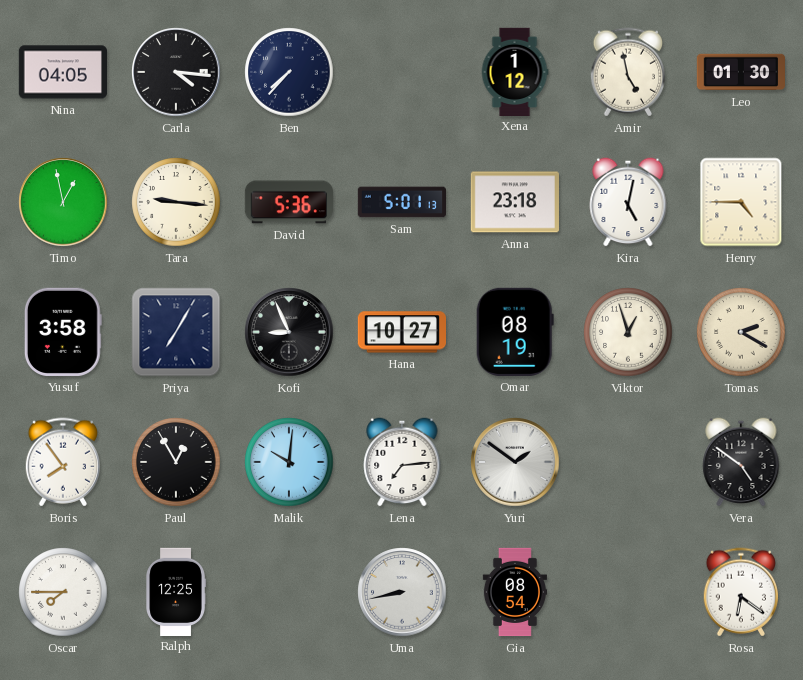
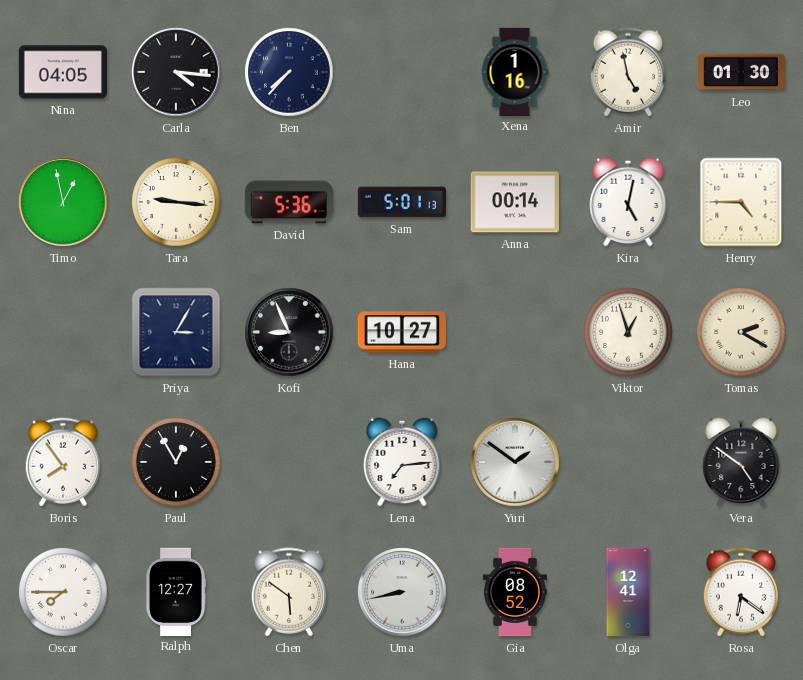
Xena: 1:12 -> 1:16 (515, 71)
Anna: 23:18 -> 00:14 (515, 202)
Yusuf: 3:58 -> none (63, 332)
Priya: 7:05 -> 3:05 (176, 332)
Omar: 08:19 -> none (515, 332)
Malik: 10:01 -> none (289, 462)
Ralph: 12:25 -> 12:27 (176, 591)
Chen: none -> 5:51 (288, 592)
Gia: 08:54 -> 08:52 (515, 592)
Olga: none -> 12:41 (628, 592)
